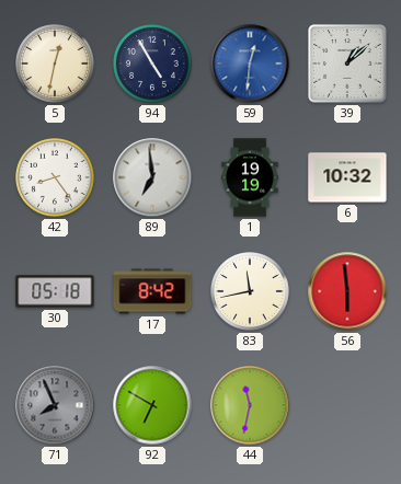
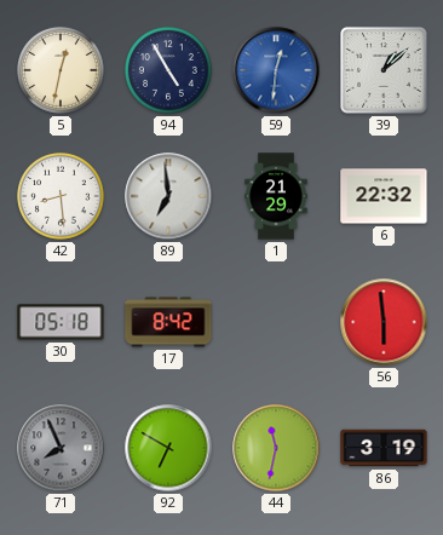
42: 8:24 -> 8:29 (61, 196)
1: 19:19 -> 21:29 (276, 196)
6: 10:32 -> 22:32 (384, 196)
83: 11:43 -> none (250, 291)
86: none -> 3:19 (384, 448)
